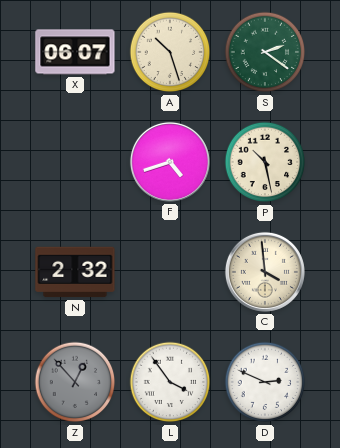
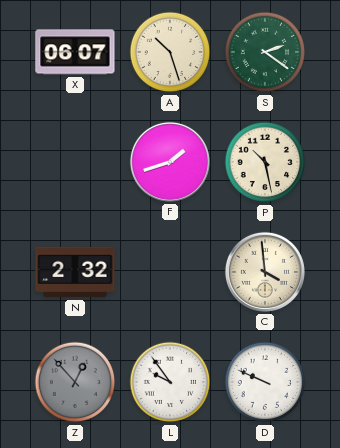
F: 4:42 -> 1:42 (170, 162)
L: 3:54 -> 9:54 (170, 382)
D: 2:49 -> 9:49 (265, 382)
